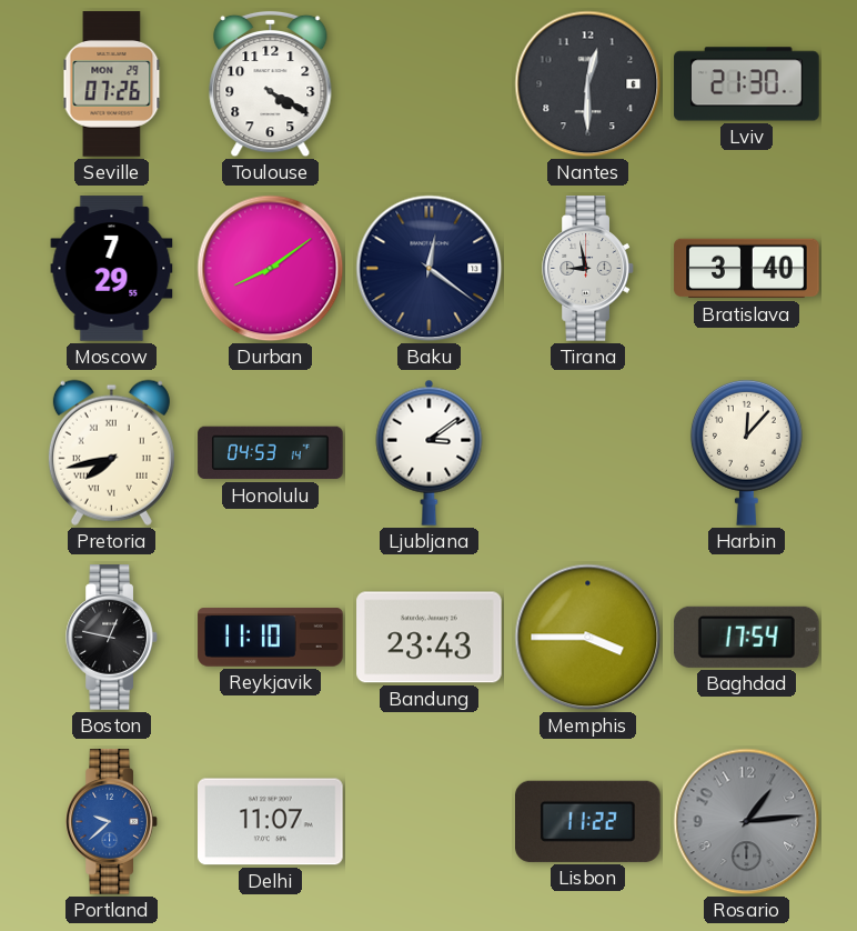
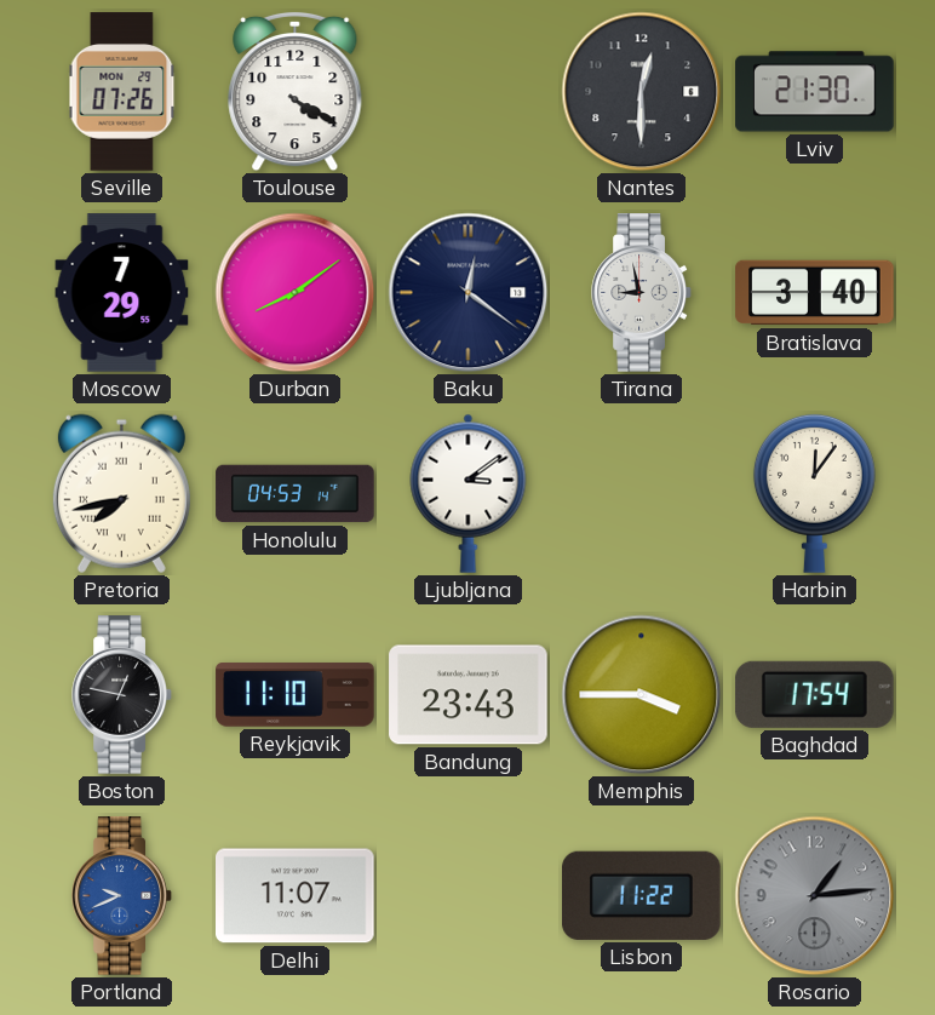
Harbin: 12:07 -> 12:06 (814, 493)
Portland: 9:38 -> 9:41 (122, 896)
